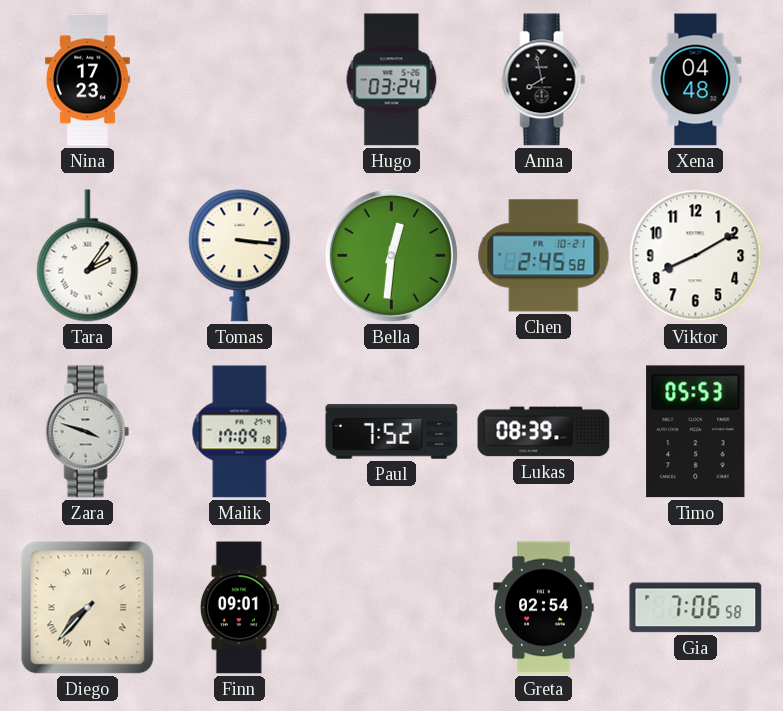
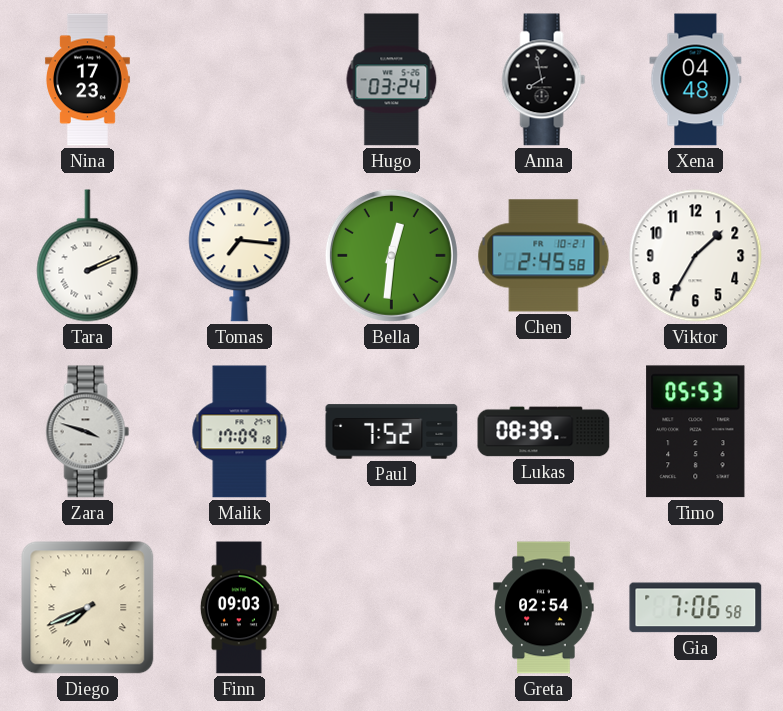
Tara: 2:06 -> 2:11 (88, 256)
Tomas: 3:16 -> 7:16 (240, 256)
Viktor: 8:10 -> 1:35 (696, 256)
Diego: 7:37 -> 7:41 (88, 608)
Finn: 09:01 -> 09:03 (239, 608)
